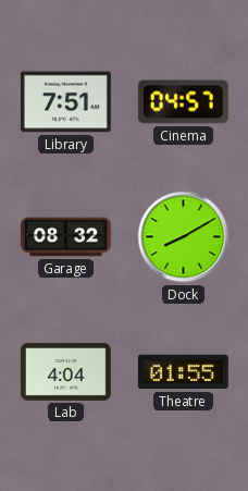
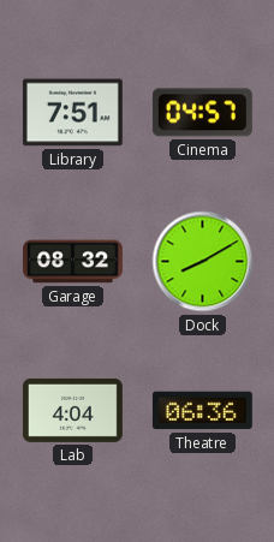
Theatre: 01:55 -> 06:36 (202, 411)
